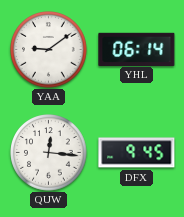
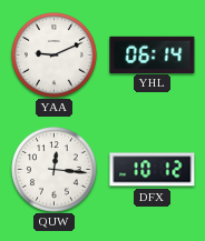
YAA: 9:09 -> 9:11 (55, 56)
DFX: 9:45 -> 10:12 (153, 170)
